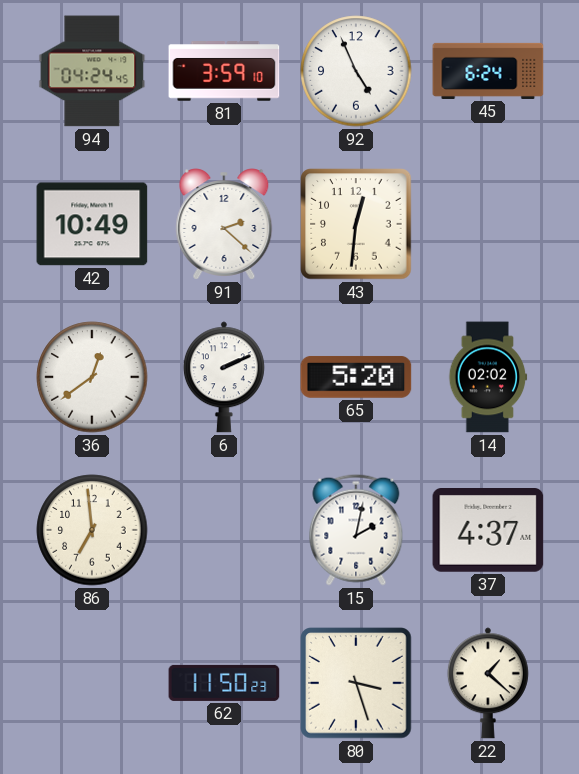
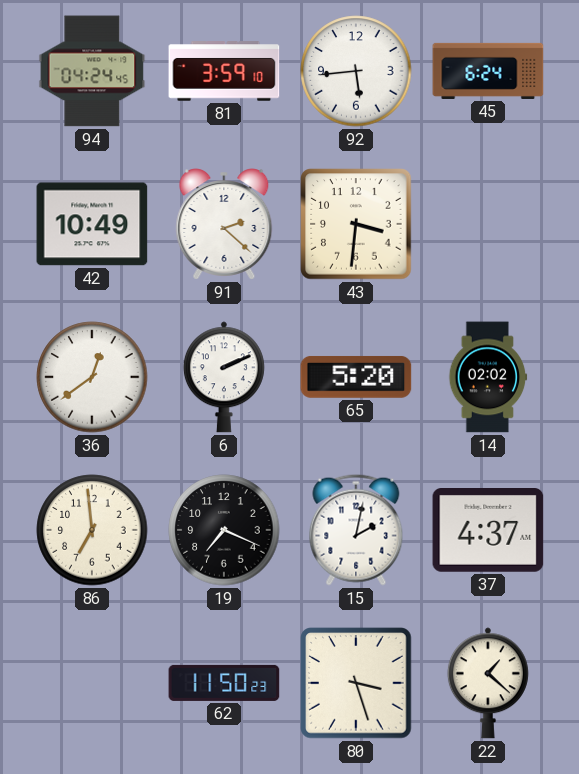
92: 4:56 -> 5:44 (356, 71)
43: 12:31 -> 3:31 (356, 224)
19: none -> 7:19 (224, 530)
